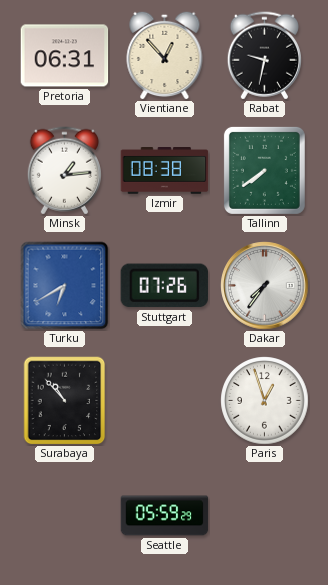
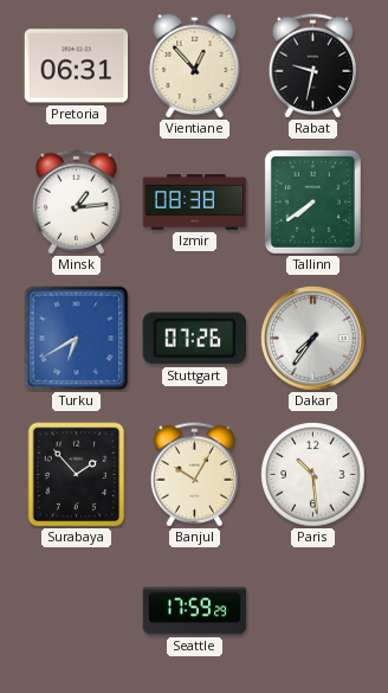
Surabaya: 10:53 -> 1:53 (77, 475)
Banjul: none -> 10:05 (194, 475)
Paris: 12:57 -> 10:29 (313, 475)
Seattle: 05:59 -> 17:59 (195, 611)
